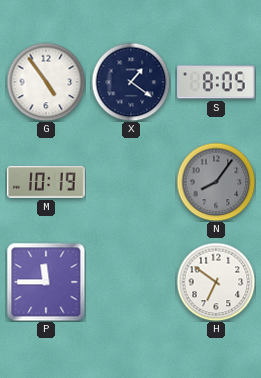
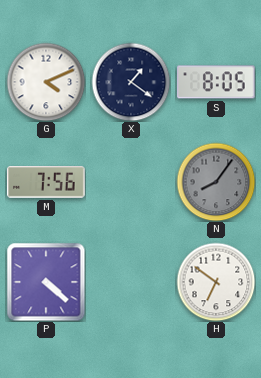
G: 4:54 -> 4:11 (46, 82)
M: 10:19 -> 7:56 (46, 182)
P: 11:45 -> 4:22 (46, 282)
